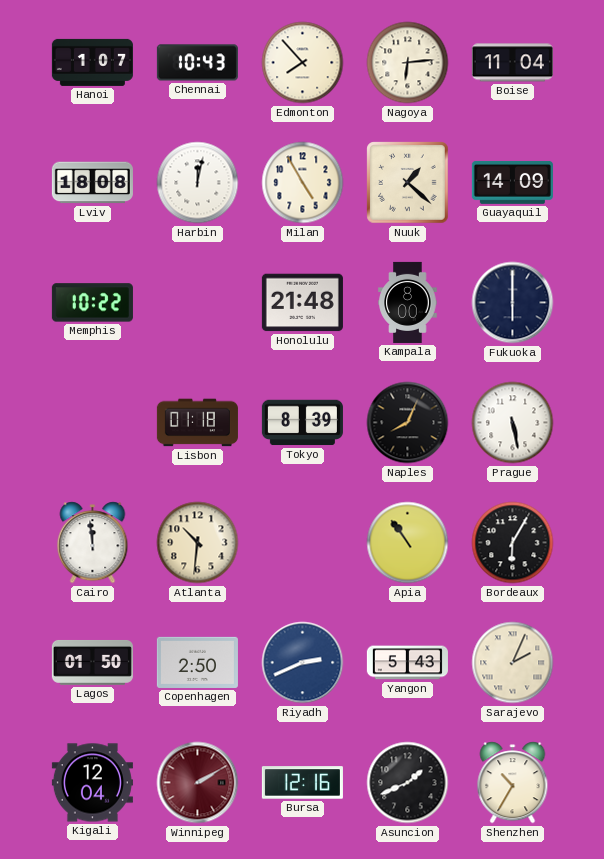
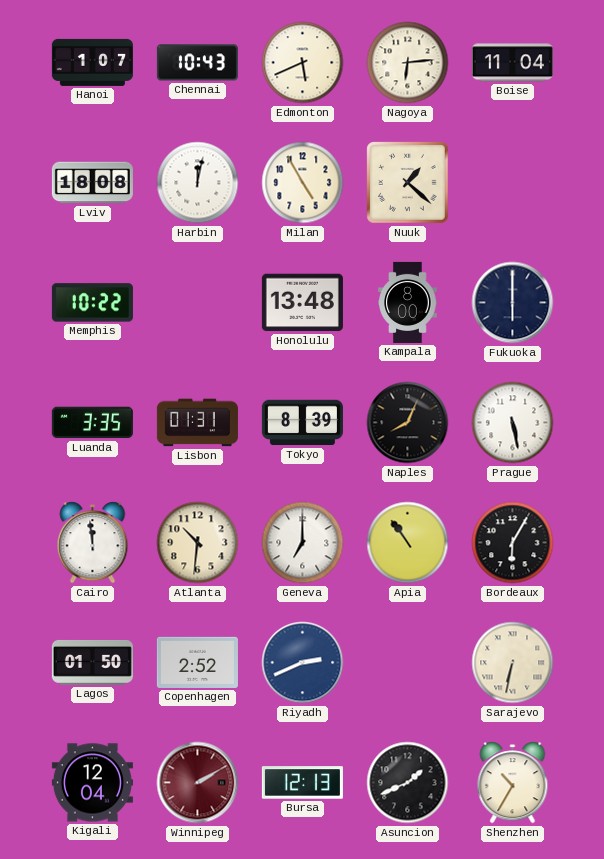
Edmonton: 7:53 -> 5:41 (303, 63)
Guayaquil: 14:09 -> none (512, 182)
Honolulu: 21:48 -> 13:48 (302, 303)
Luanda: none -> 3:35 (92, 423)
Lisbon: 01:18 -> 01:31 (197, 423)
Geneva: none -> 7:00 (303, 543)
Copenhagen: 2:50 -> 2:52 (197, 662)
Yangon: 5:43 -> none (407, 663)
Sarajevo: 2:04 -> 6:32 (513, 663)
Bursa: 12:16 -> 12:13 (302, 783)
